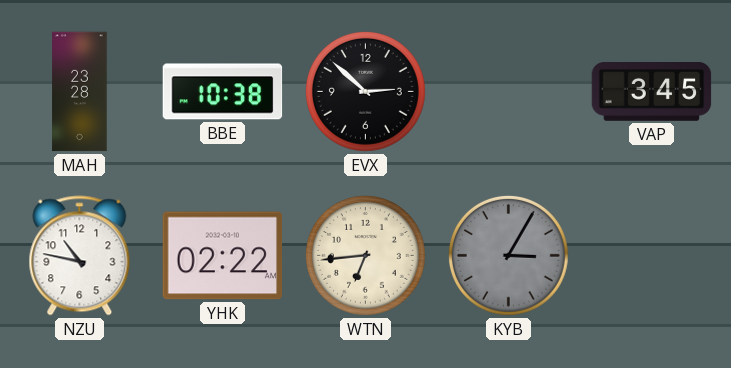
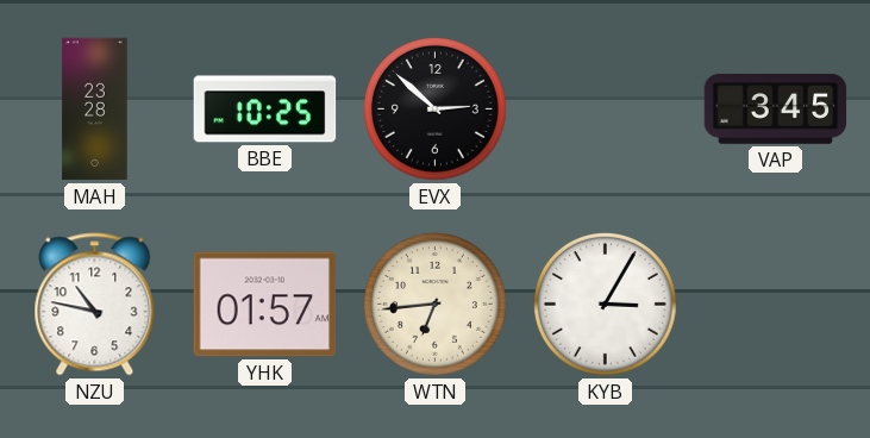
BBE: 10:38 -> 10:25 (265, 109)
YHK: 02:22 -> 01:57 (265, 305)
KYB dial: grey -> white (605, 304)
